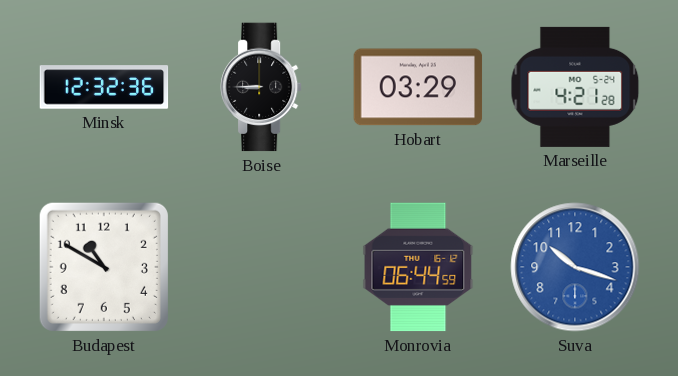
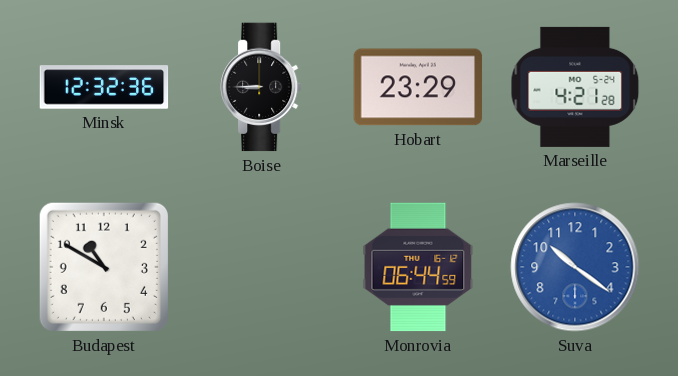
Hobart: 03:29 -> 23:29 (418, 87)
Suva: 10:18 -> 10:21 (575, 267)
